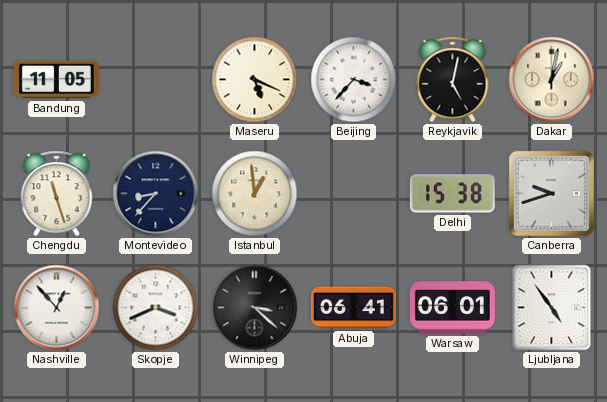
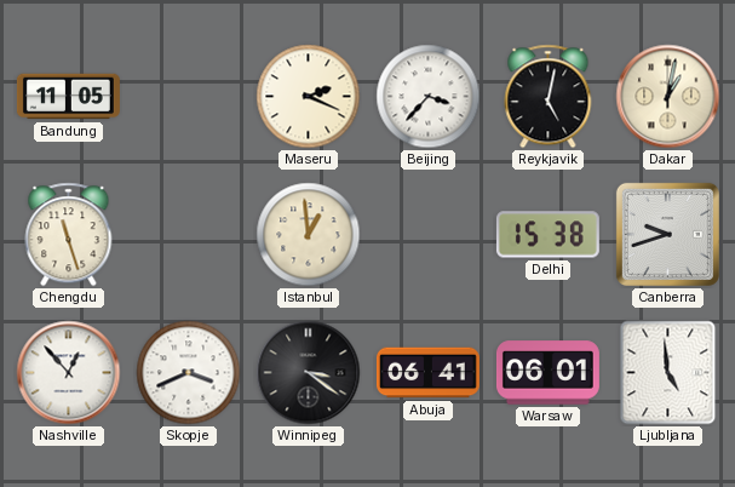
Maseru: 5:19 -> 2:19 (309, 97)
Montevideo: 8:37 -> none (156, 194)
Winnipeg: 3:22 -> 3:21 (309, 373)
Ljubljana: 4:54 -> 4:59 (668, 373)
